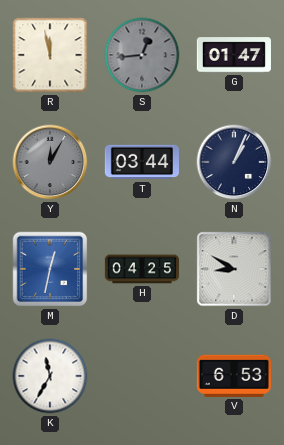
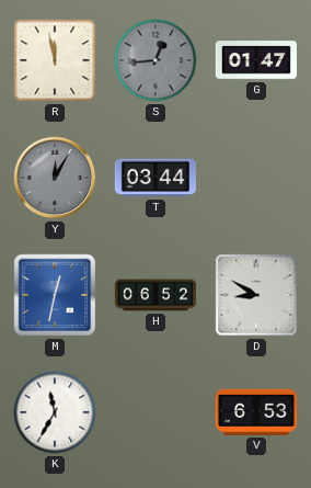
N: 1:04 -> none (234, 162)
H: 04:25 -> 06:52 (154, 295)
